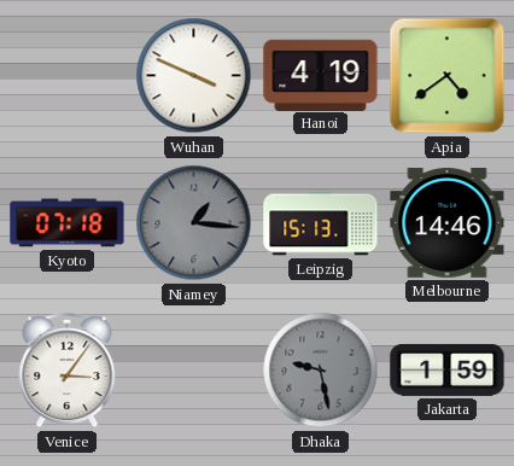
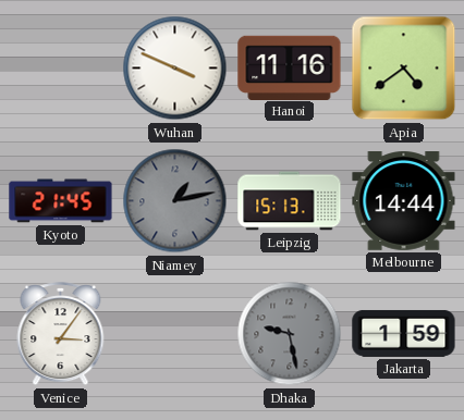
Hanoi: 4:19 -> 11:16 (290, 67)
Kyoto: 07:18 -> 21:45 (61, 201)
Niamey: 1:16 -> 1:13 (175, 201)
Melbourne: 14:46 -> 14:44 (404, 201)
